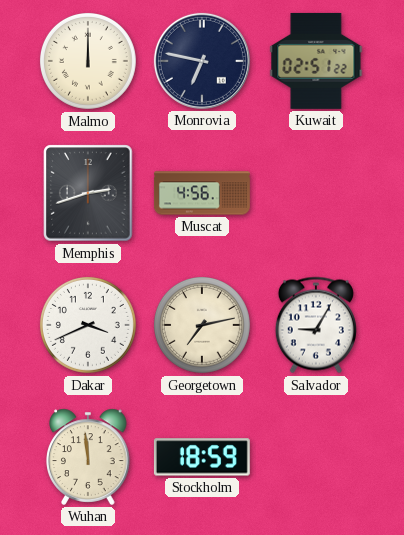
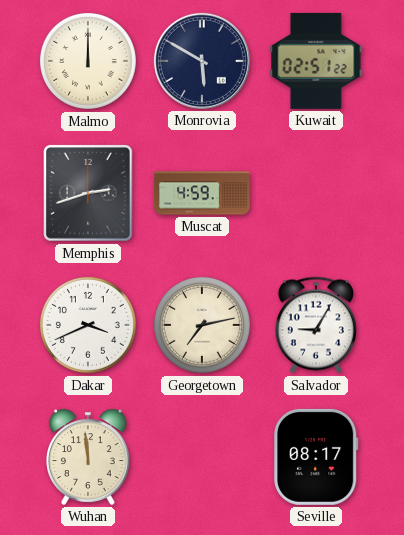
Monrovia: 6:47 -> 5:50 (202, 61)
Muscat: 4:56 -> 4:59 (202, 193)
Stockholm: 18:59 -> none (202, 457)
Seville: none -> 08:17 (316, 457)
